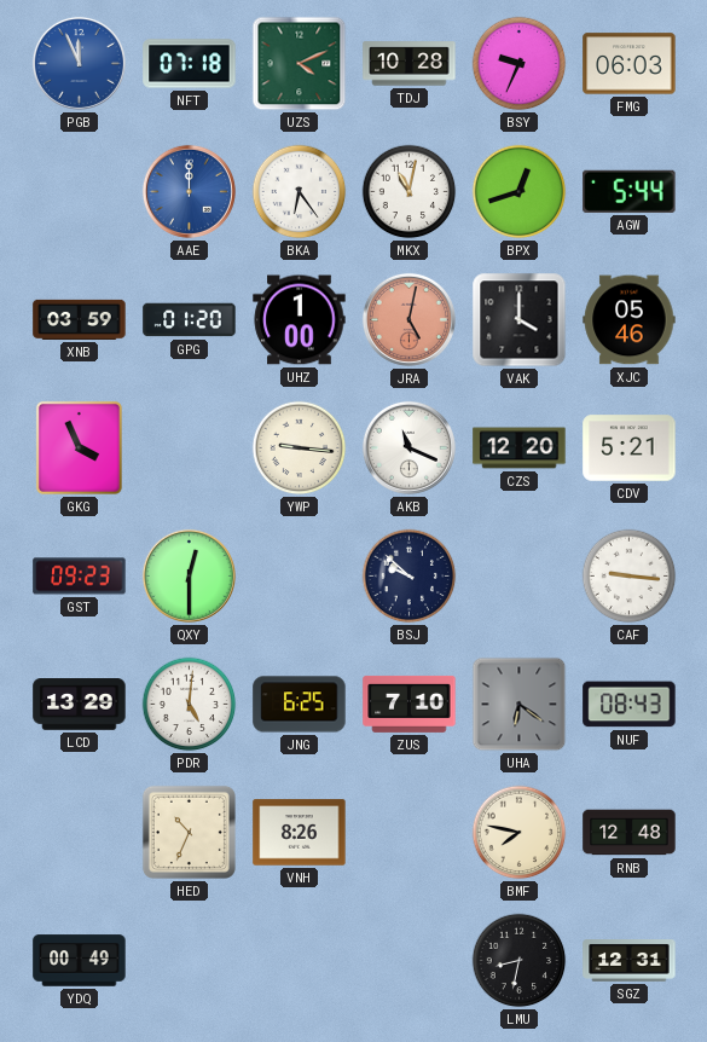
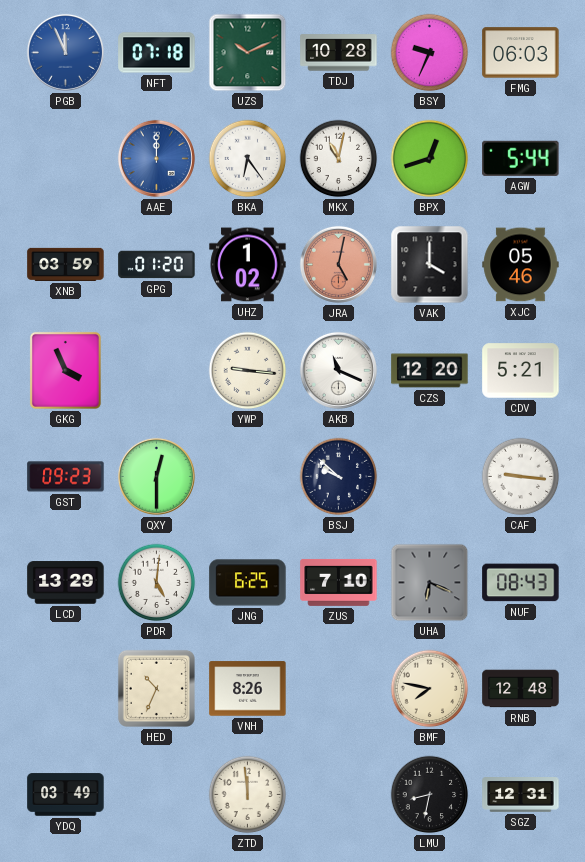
UZS: 4:11 -> 10:11 (248, 53)
UHZ: 1:00 -> 1:02 (248, 265)
UHA: 6:21 -> 6:19 (430, 583)
YDQ: 00:49 -> 03:49 (66, 795)
ZTD: none -> 11:59 (248, 795)
